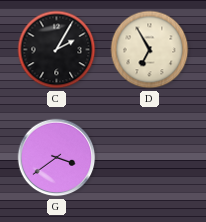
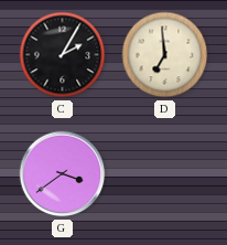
D: 6:55 -> 6:59 (165, 55)
